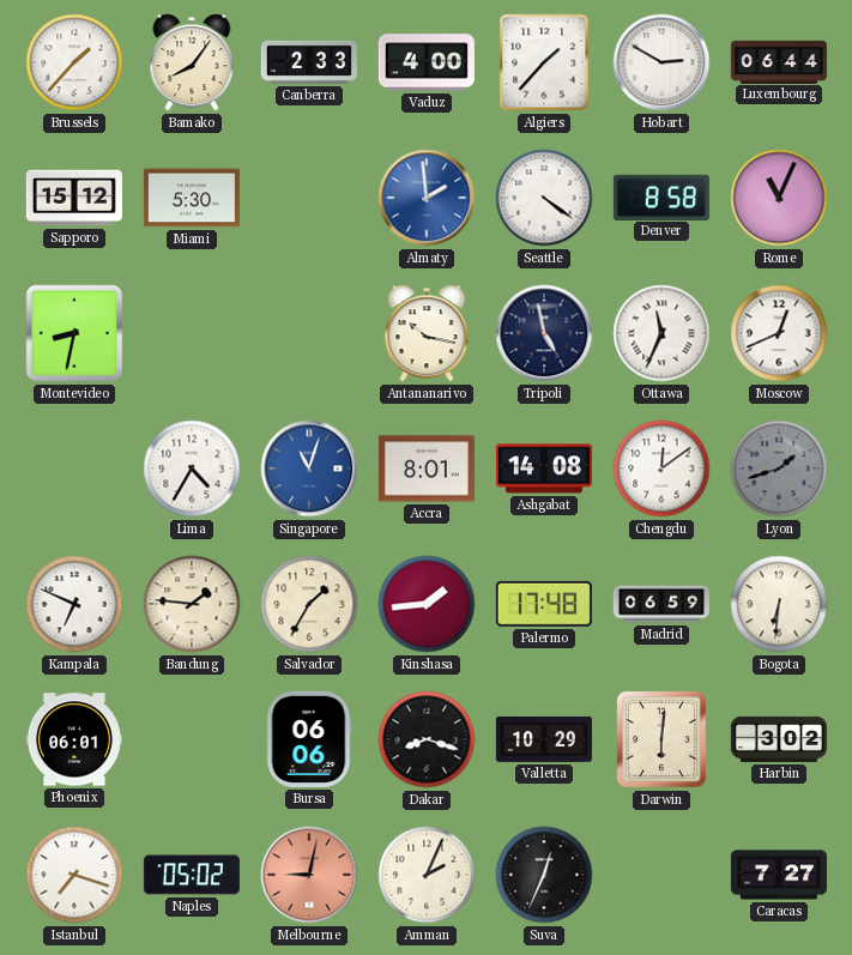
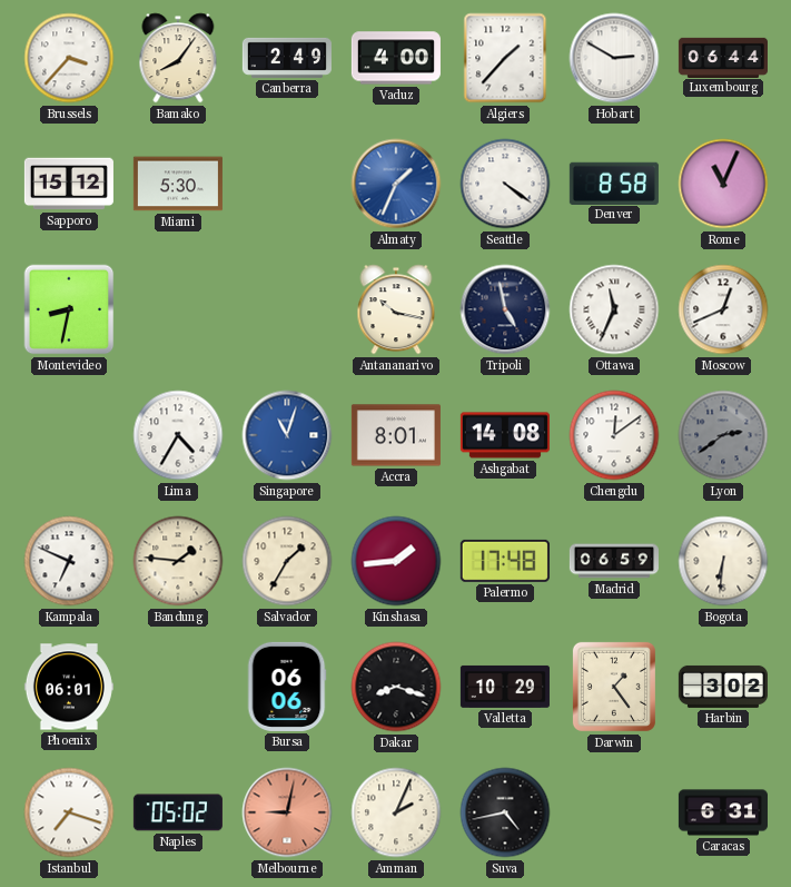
Brussels: 1:37 -> 3:37 (69, 58)
Canberra: 2:33 -> 2:49 (287, 58)
Almaty: 1:59 -> 1:34 (396, 184)
Lyon: 1:42 -> 2:39 (723, 435)
Darwin: 6:01 -> 1:24 (614, 687)
Suva: 12:34 -> 4:43 (505, 812)
Caracas: 7:27 -> 6:31 (723, 812)
